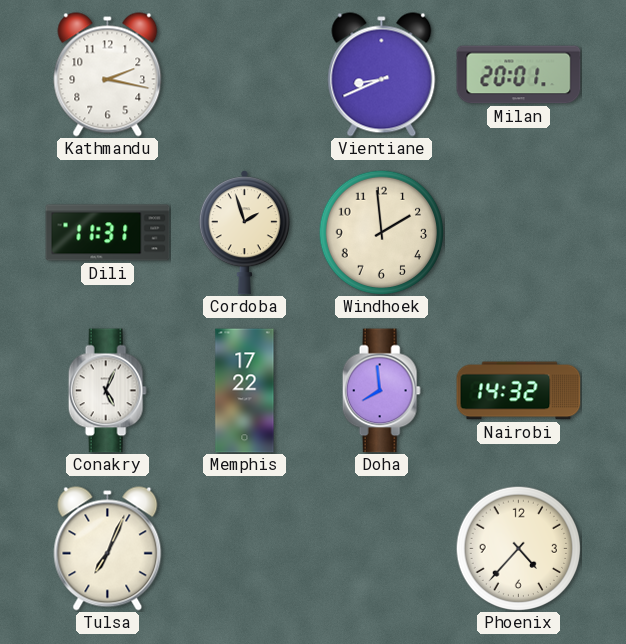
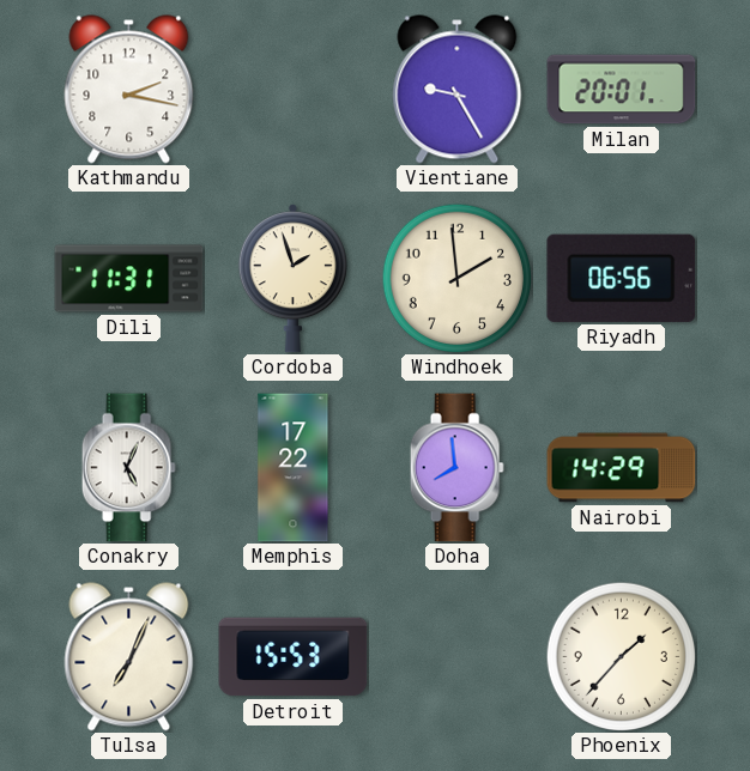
Vientiane: 8:41 -> 9:25 (458, 90)
Riyadh: none -> 06:56 (622, 278)
Nairobi: 14:32 -> 14:29 (622, 468)
Detroit: none -> 15:53 (294, 657)
Phoenix: 4:37 -> 1:37 (621, 656)
